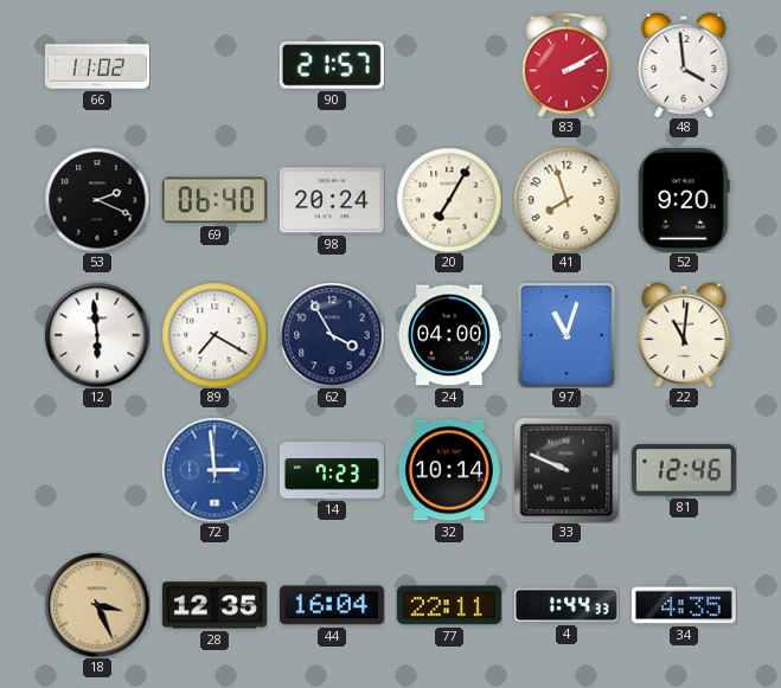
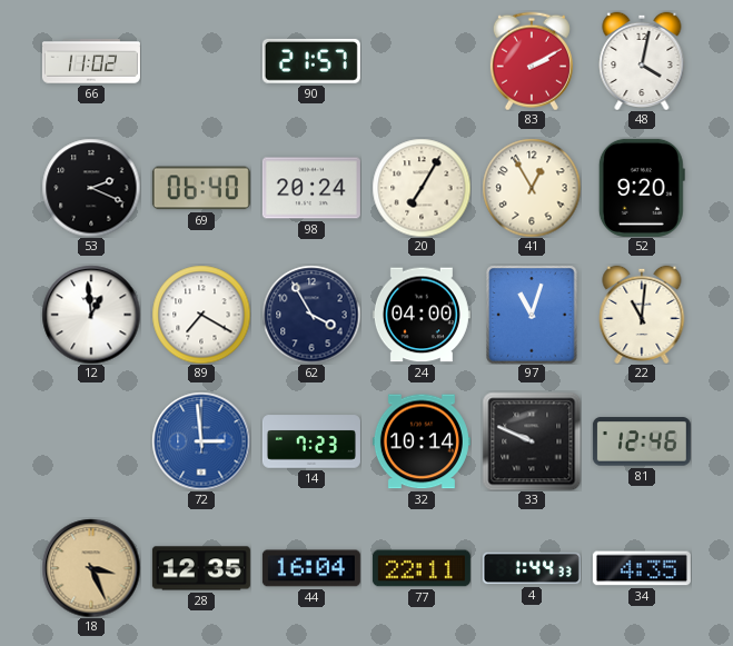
48: 3:59 -> 4:02 (642, 60)
41: 7:57 -> 12:55 (532, 188)
12: 5:59 -> 12:59 (91, 315)
